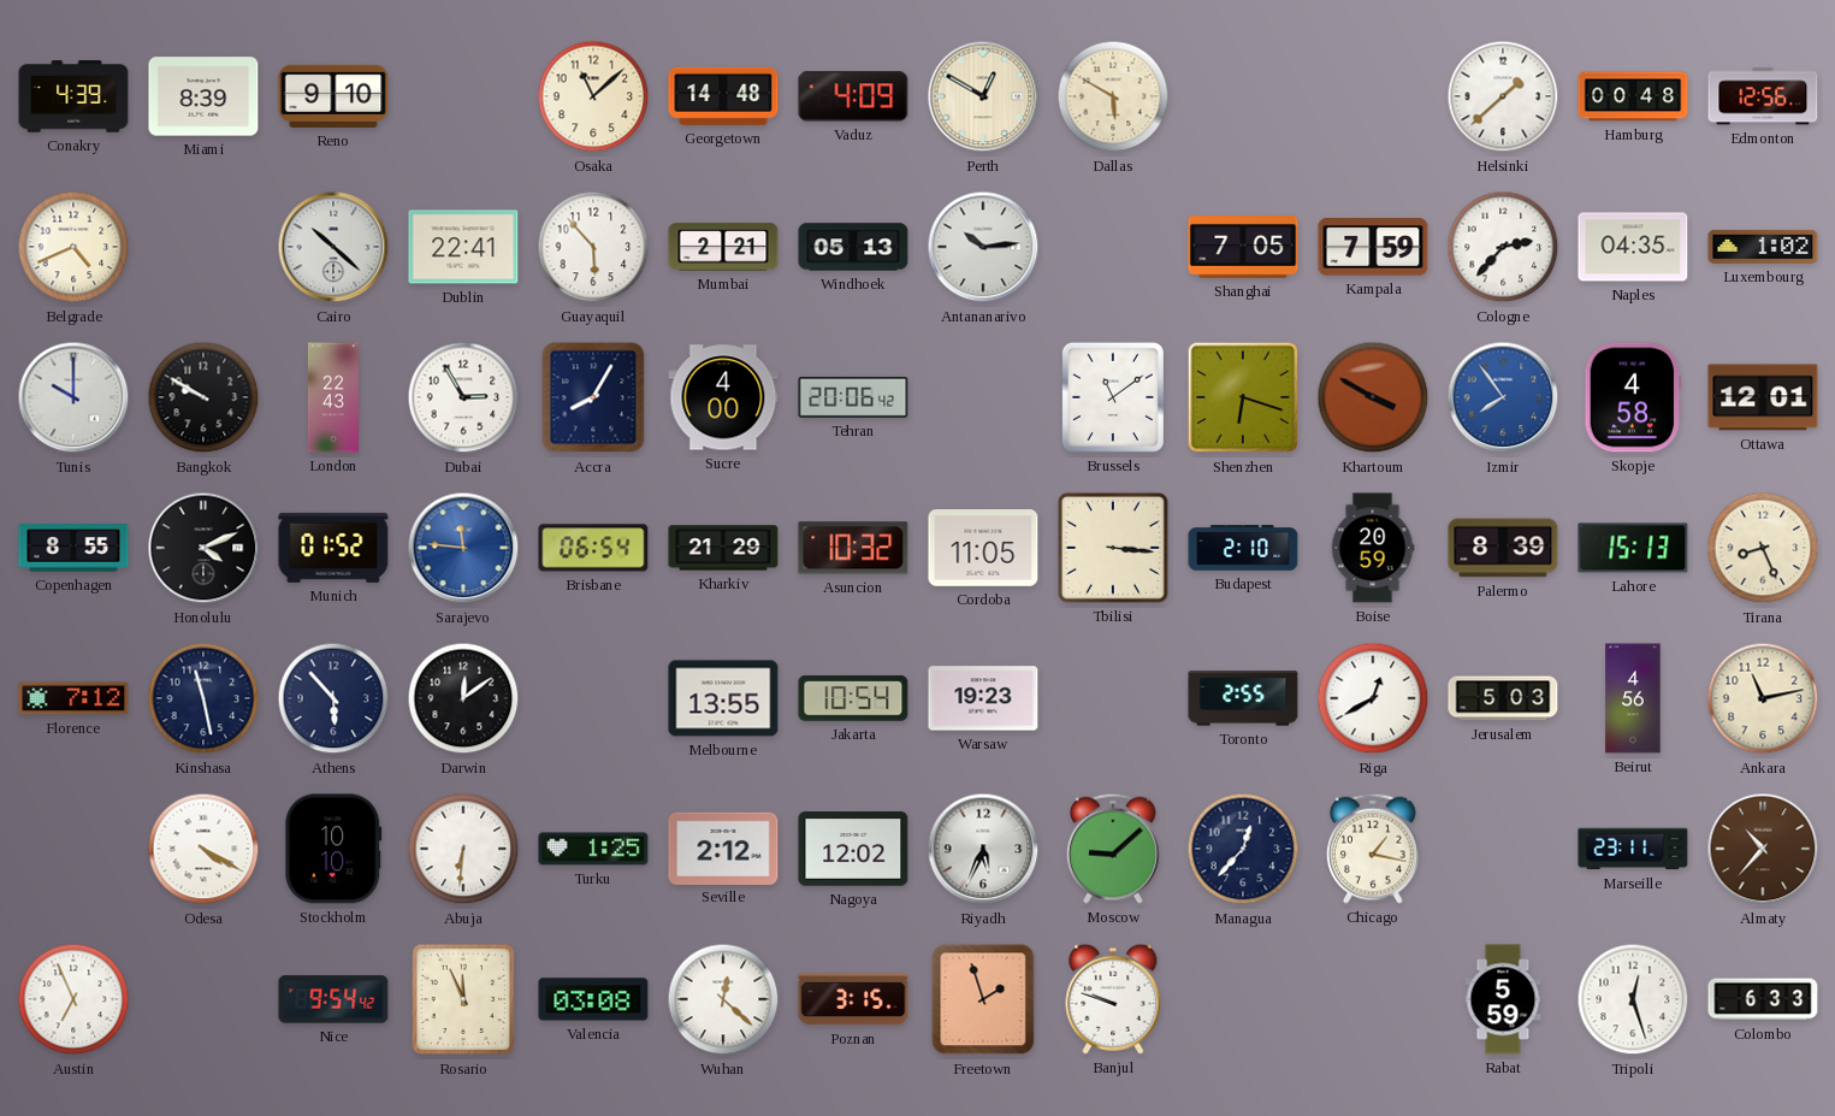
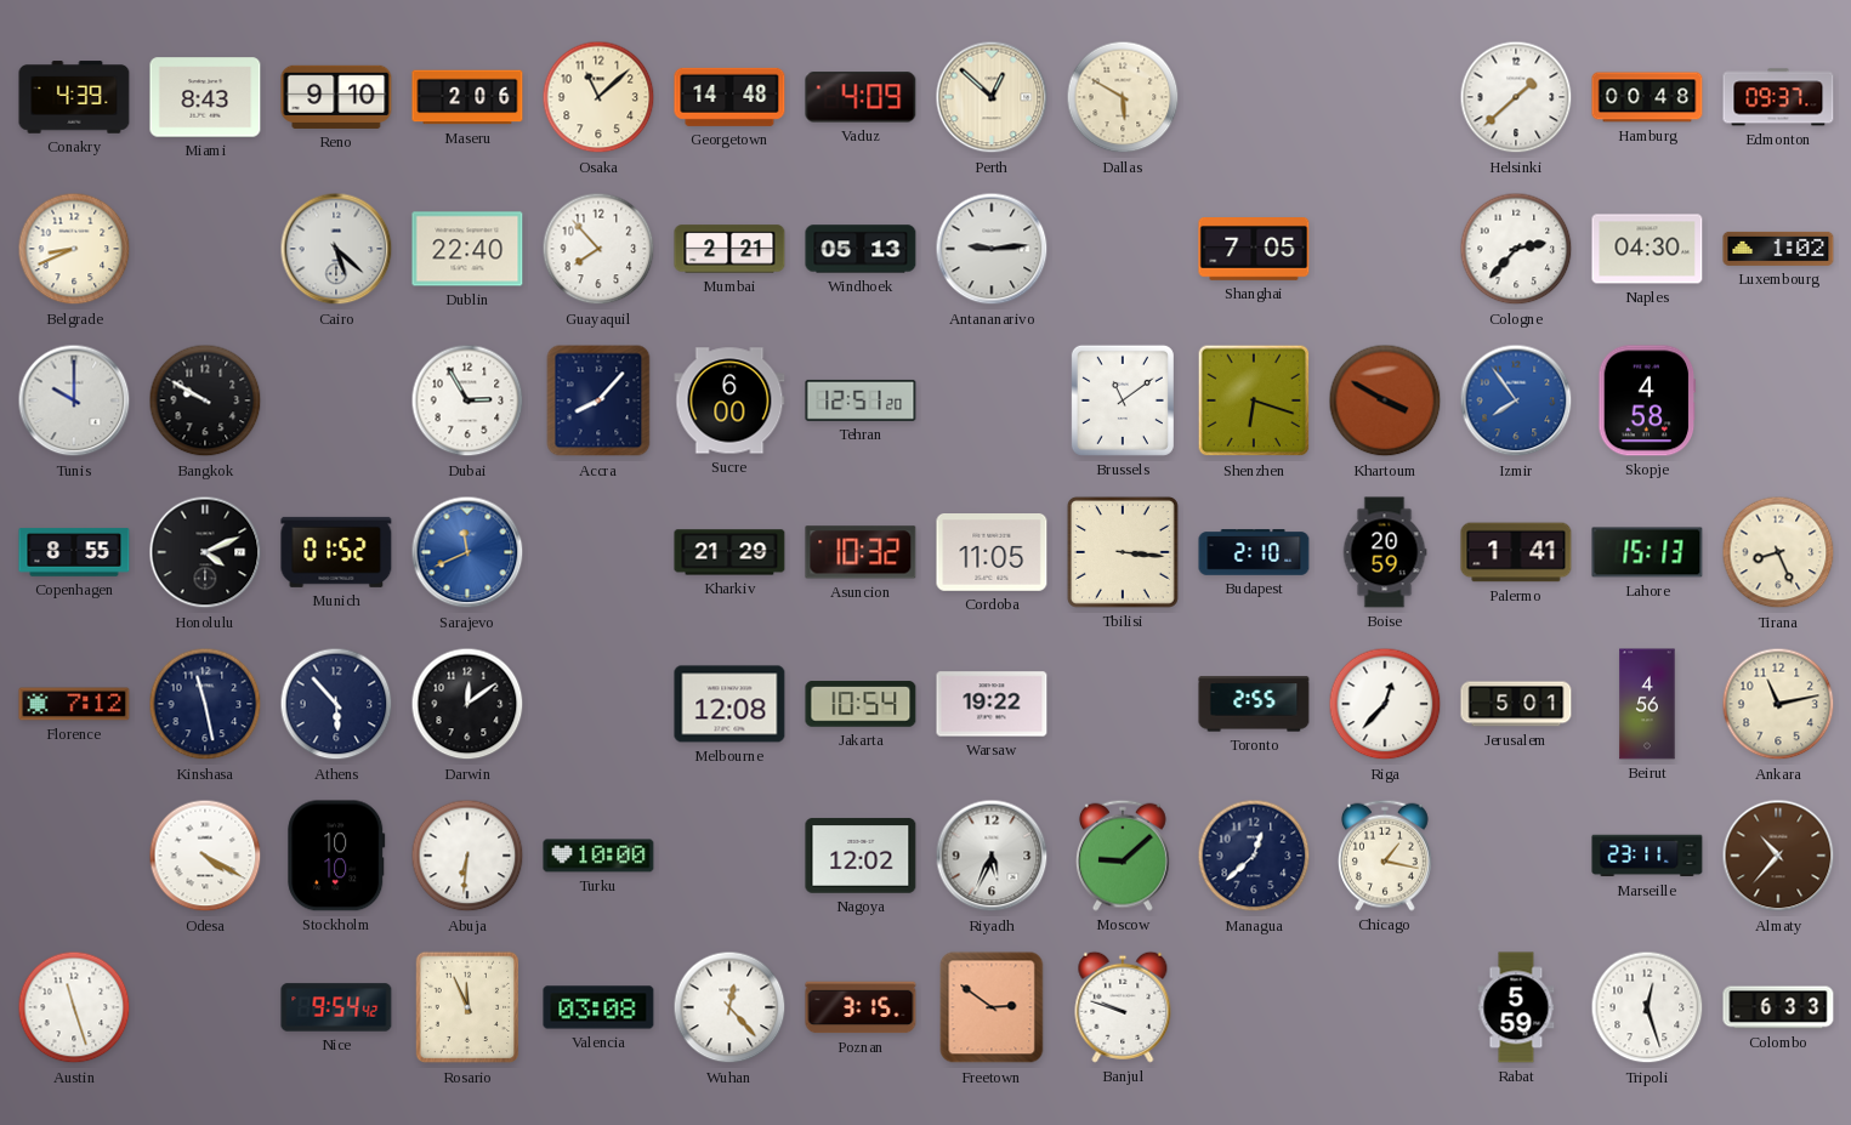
Miami: 8:39 -> 8:43 (205, 97)
Maseru: none -> 2:06 (467, 97)
Perth: 12:50 -> 12:52 (992, 97)
Edmonton: 12:56 -> 09:37 (1778, 97)
Belgrade: 4:41 -> 8:41 (74, 249)
Cairo: 10:22 -> 5:22 (336, 249)
Dublin: 22:41 -> 22:40 (467, 249)
Guayaquil: 5:53 -> 7:53 (598, 249)
Antananarivo: 10:14 -> 9:14 (992, 249)
Kampala: 7:59 -> none (1373, 247)
Naples: 04:35 -> 04:30 (1647, 249)
London: 22:43 -> none (333, 397)
Accra: 8:05 -> 8:07 (598, 400)
Sucre: 4:00 -> 6:00 (729, 400)
Tehran: 20:06 -> 12:51 (861, 400)
Ottawa: 12:01 -> none (1763, 397)
Sarajevo: 11:46 -> 11:41 (467, 552)
Brisbane: 06:54 -> none (593, 548)
Palermo: 8:39 -> 1:41 (1516, 552)
Melbourne: 13:55 -> 12:08 (729, 704)
Warsaw: 19:23 -> 19:22 (992, 704)
Riga: 12:40 -> 12:37 (1385, 704)
Jerusalem: 5:03 -> 5:01 (1516, 704)
Turku: 1:25 -> 10:00 (598, 856)
Seville: 2:12 -> none (723, 848)
Managua: 12:37 -> 12:38 (1254, 856)
Austin: 6:56 -> 11:27 (74, 1007)
Wuhan: 12:22 -> 12:23 (729, 1007)
Freetown: 1:57 -> 2:51 (992, 1007)
